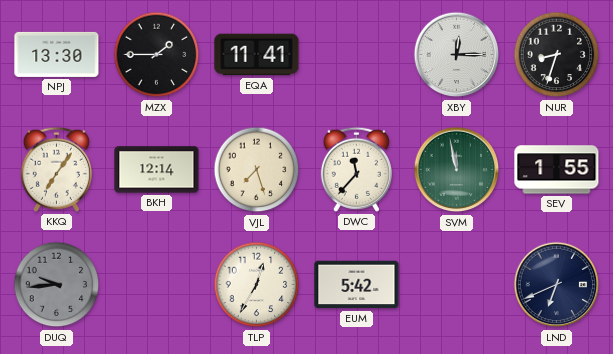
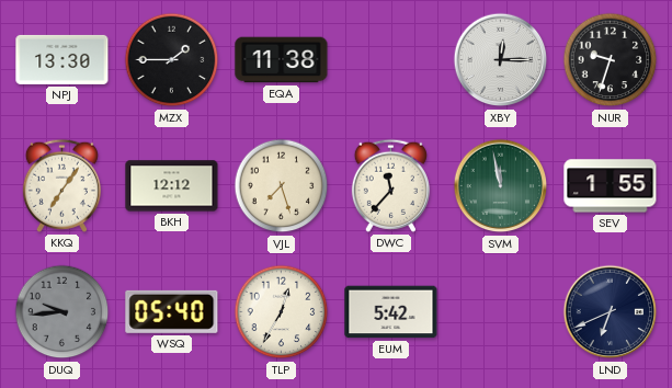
EQA: 11:41 -> 11:38 (282, 60)
NUR: 8:33 -> 9:33 (611, 60)
BKH: 12:14 -> 12:12 (172, 186)
WSQ: none -> 05:40 (172, 311)
